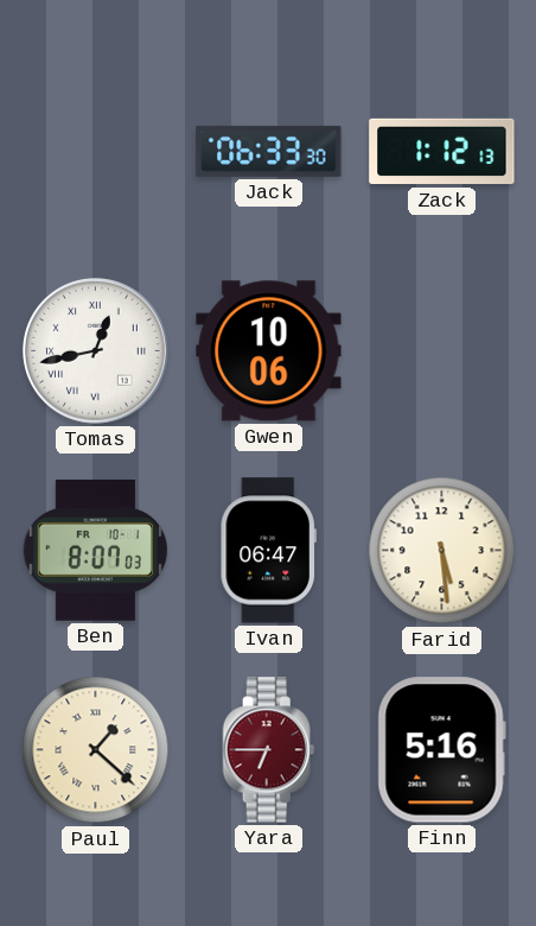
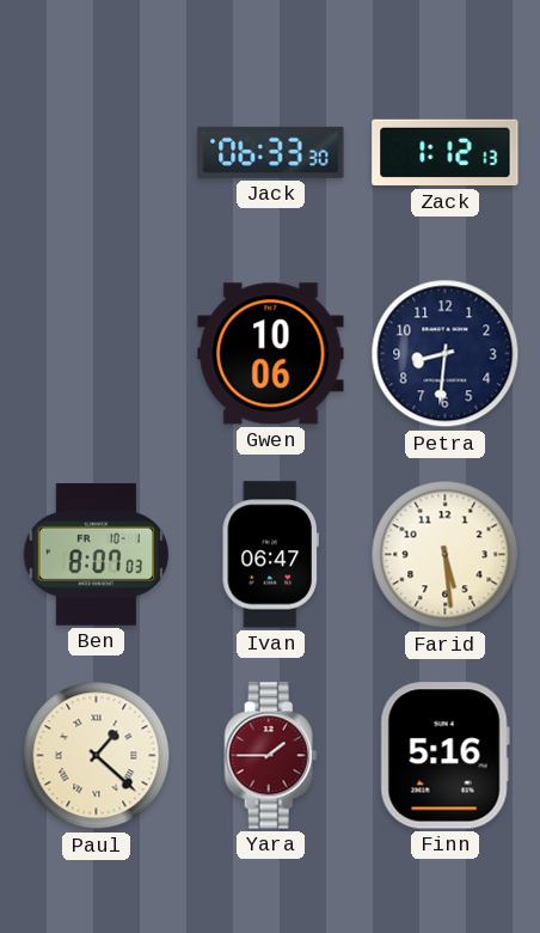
Tomas: 12:43 -> none (96, 351)
Petra: none -> 8:31 (446, 354)
Yara: 6:45 -> 1:45 (271, 756)
